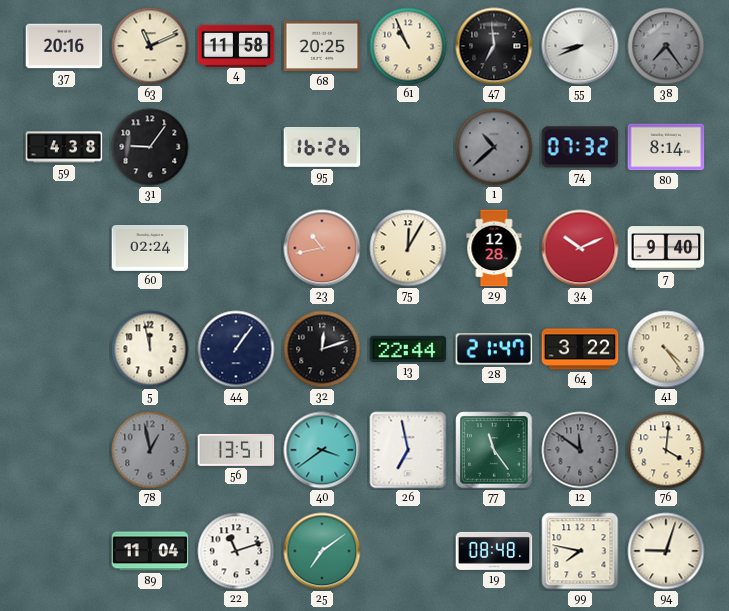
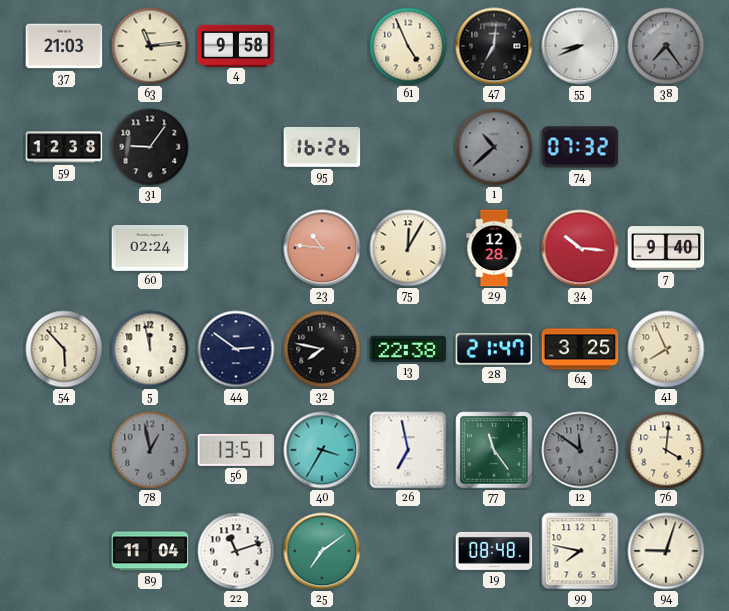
37: 20:16 -> 21:03 (64, 46)
63: 11:11 -> 11:14 (150, 46)
4: 11:58 -> 9:58 (236, 45)
68: 20:25 -> none (322, 46)
61: 10:56 -> 4:56 (408, 46)
47: 6:59 -> 7:01 (494, 46)
59: 4:38 -> 12:38 (64, 147)
80: 8:14 -> none (666, 147)
23: 10:43 -> 10:46 (322, 248)
34: 10:11 -> 10:16 (580, 248)
54: none -> 5:53 (64, 349)
44: 1:06 -> 2:51 (236, 349)
32: 12:12 -> 7:47 (322, 349)
13: 22:44 -> 22:38 (408, 349)
64: 3:22 -> 3:25 (580, 349)
41: 4:24 -> 7:56 (666, 349)
40: 3:39 -> 3:35 (322, 450)
